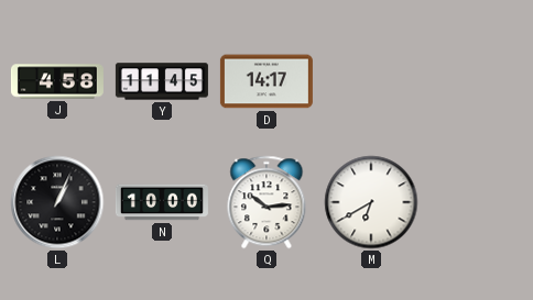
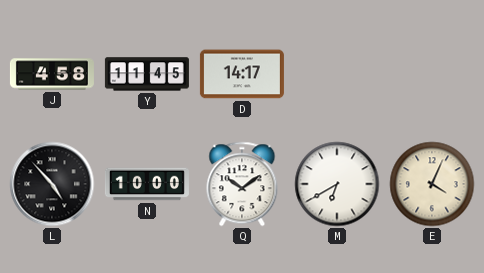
L: 1:04 -> 4:53 (52, 184)
Q: 10:14 -> 10:09 (242, 184)
E: none -> 4:04 (432, 184)
